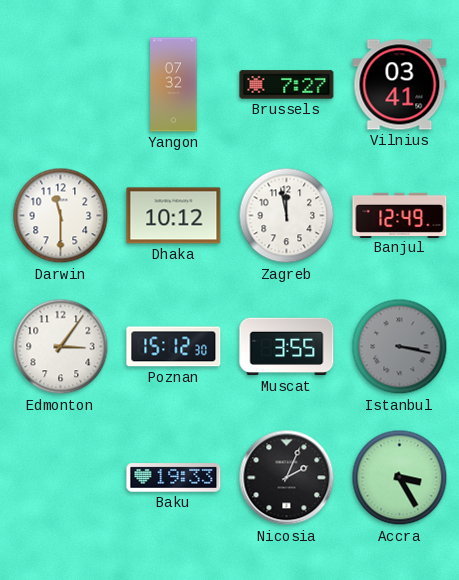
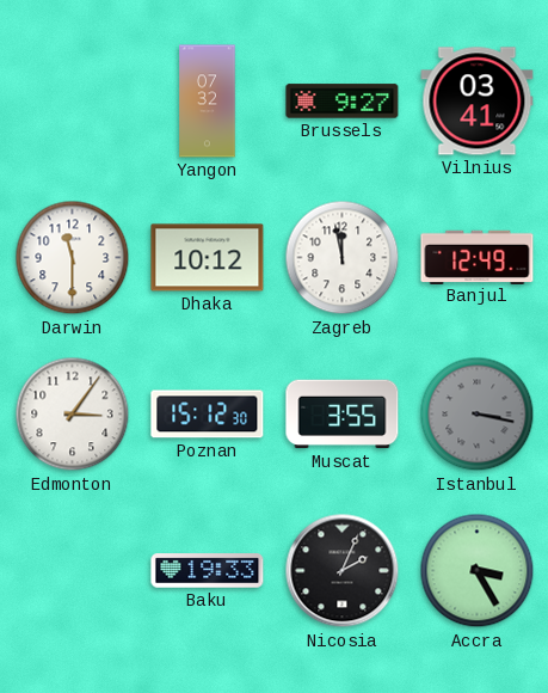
Brussels: 7:27 -> 9:27 (343, 102)
